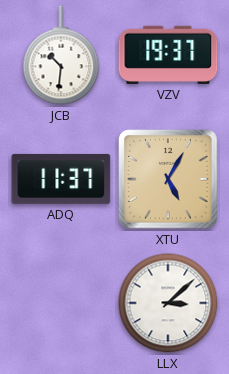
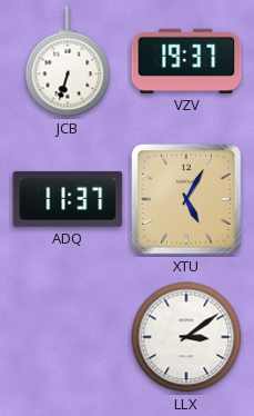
JCB: 10:31 -> 6:33 (68, 61)
LLX: 3:08 -> 3:09 (186, 337)
